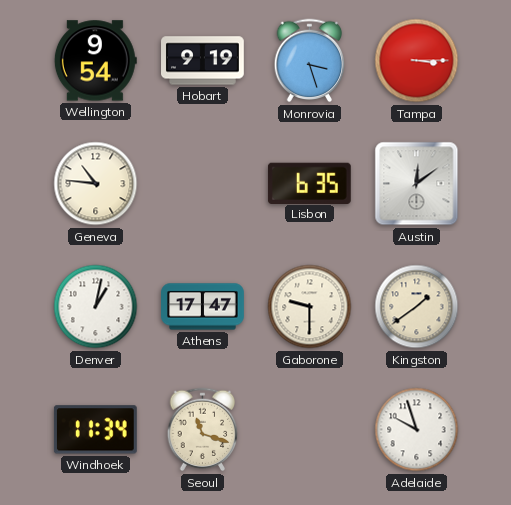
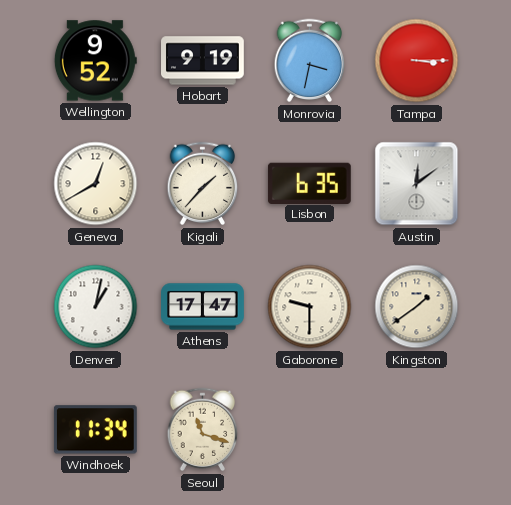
Wellington: 9:54 -> 9:52 (95, 61)
Monrovia: 3:27 -> 3:32 (310, 61)
Geneva: 10:46 -> 12:40 (96, 184)
Kigali: none -> 1:37 (203, 184)
Adelaide: 9:57 -> none (417, 430)
